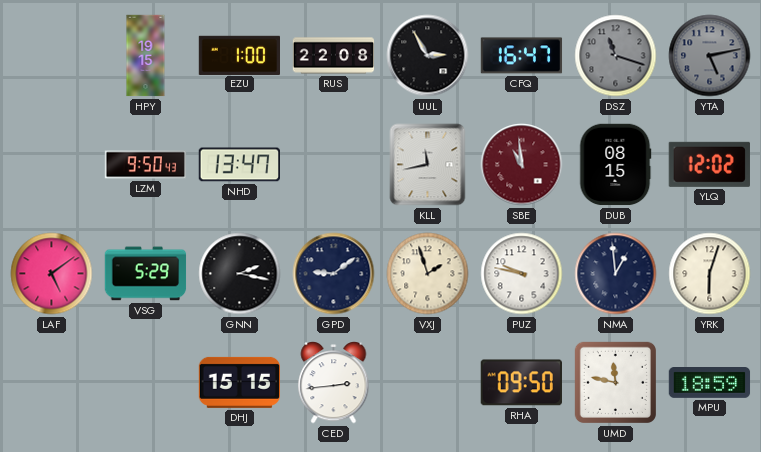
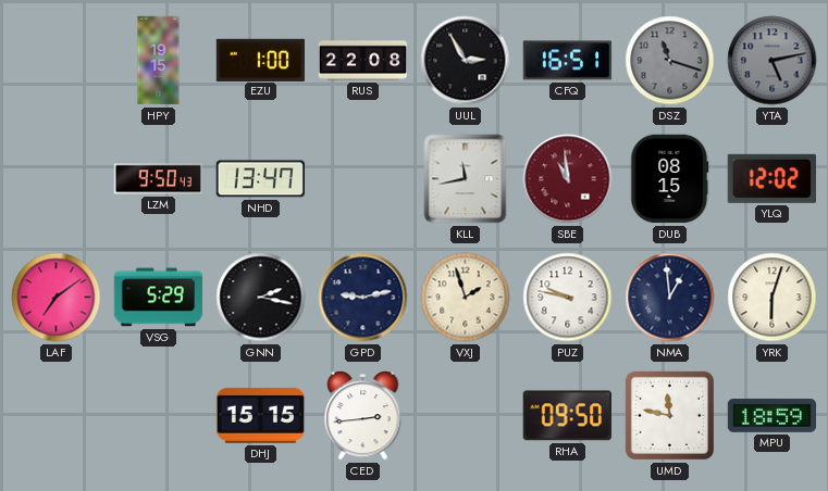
CFQ: 16:47 -> 16:51 (568, 61)
LAF: 5:09 -> 7:09 (57, 298)
GPD: 9:09 -> 9:13 (363, 298)
